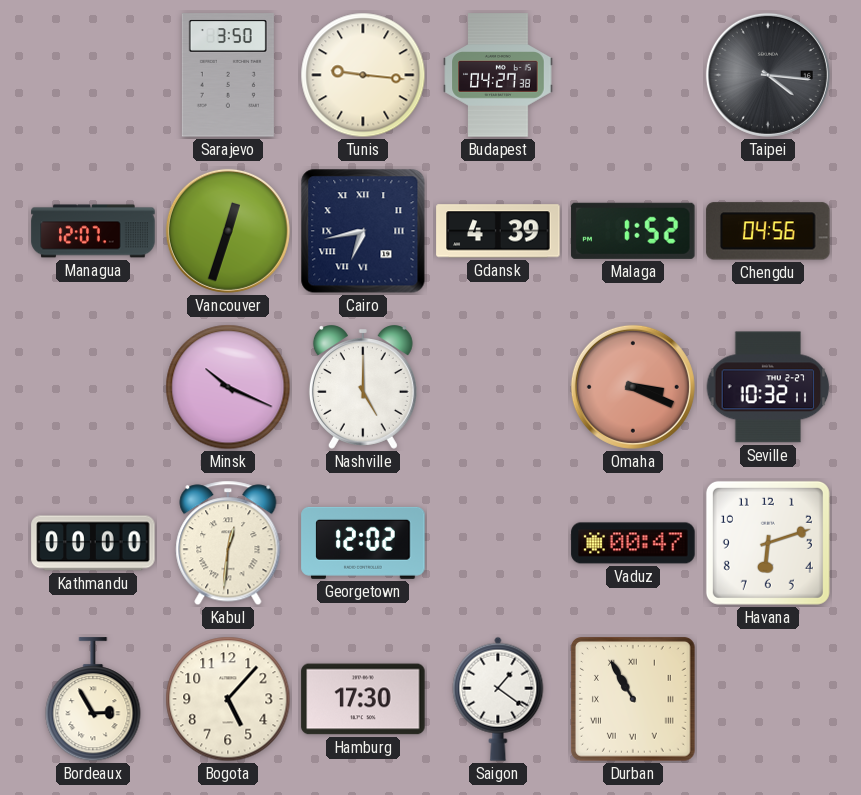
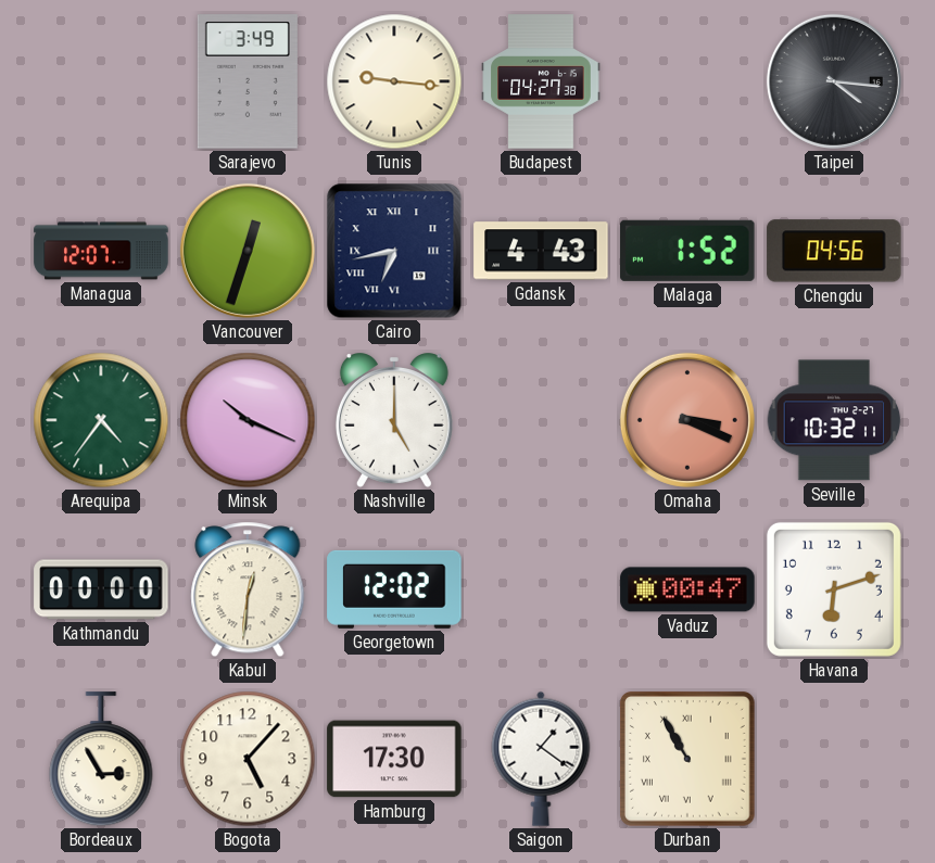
Sarajevo: 3:50 -> 3:49 (248, 81)
Gdansk: 4:39 -> 4:43 (541, 251)
Arequipa: none -> 4:36 (101, 420)
